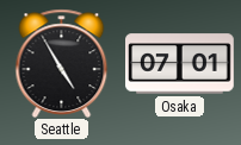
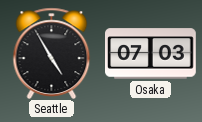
Osaka: 07:01 -> 07:03 (151, 54)
